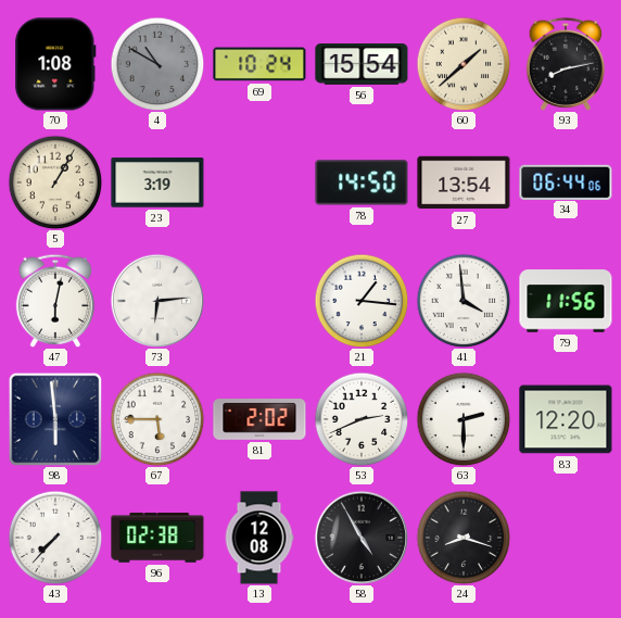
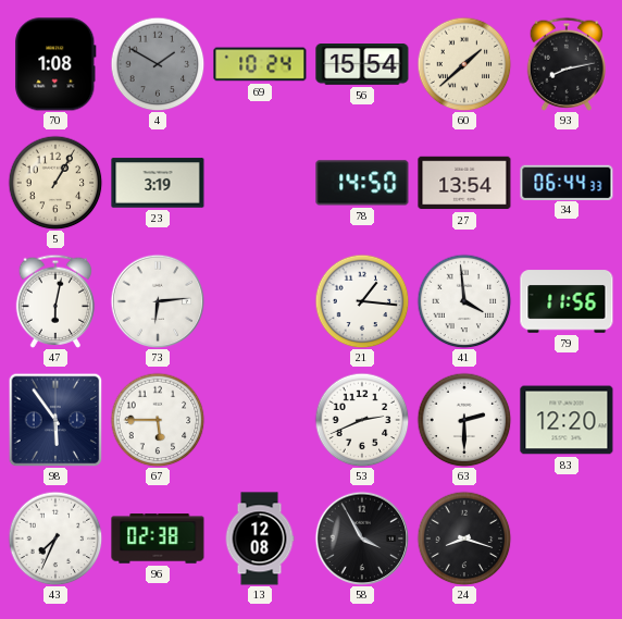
4: 10:50 -> 1:50 (158, 64)
34: 06:44:06 -> 06:44:33 (567, 182)
98: 5:59 -> 5:54 (55, 420)
81: 2:02 -> none (259, 419)
43: 7:37 -> 7:34 (55, 538)
58: 4:55 -> 3:55 (362, 538)
